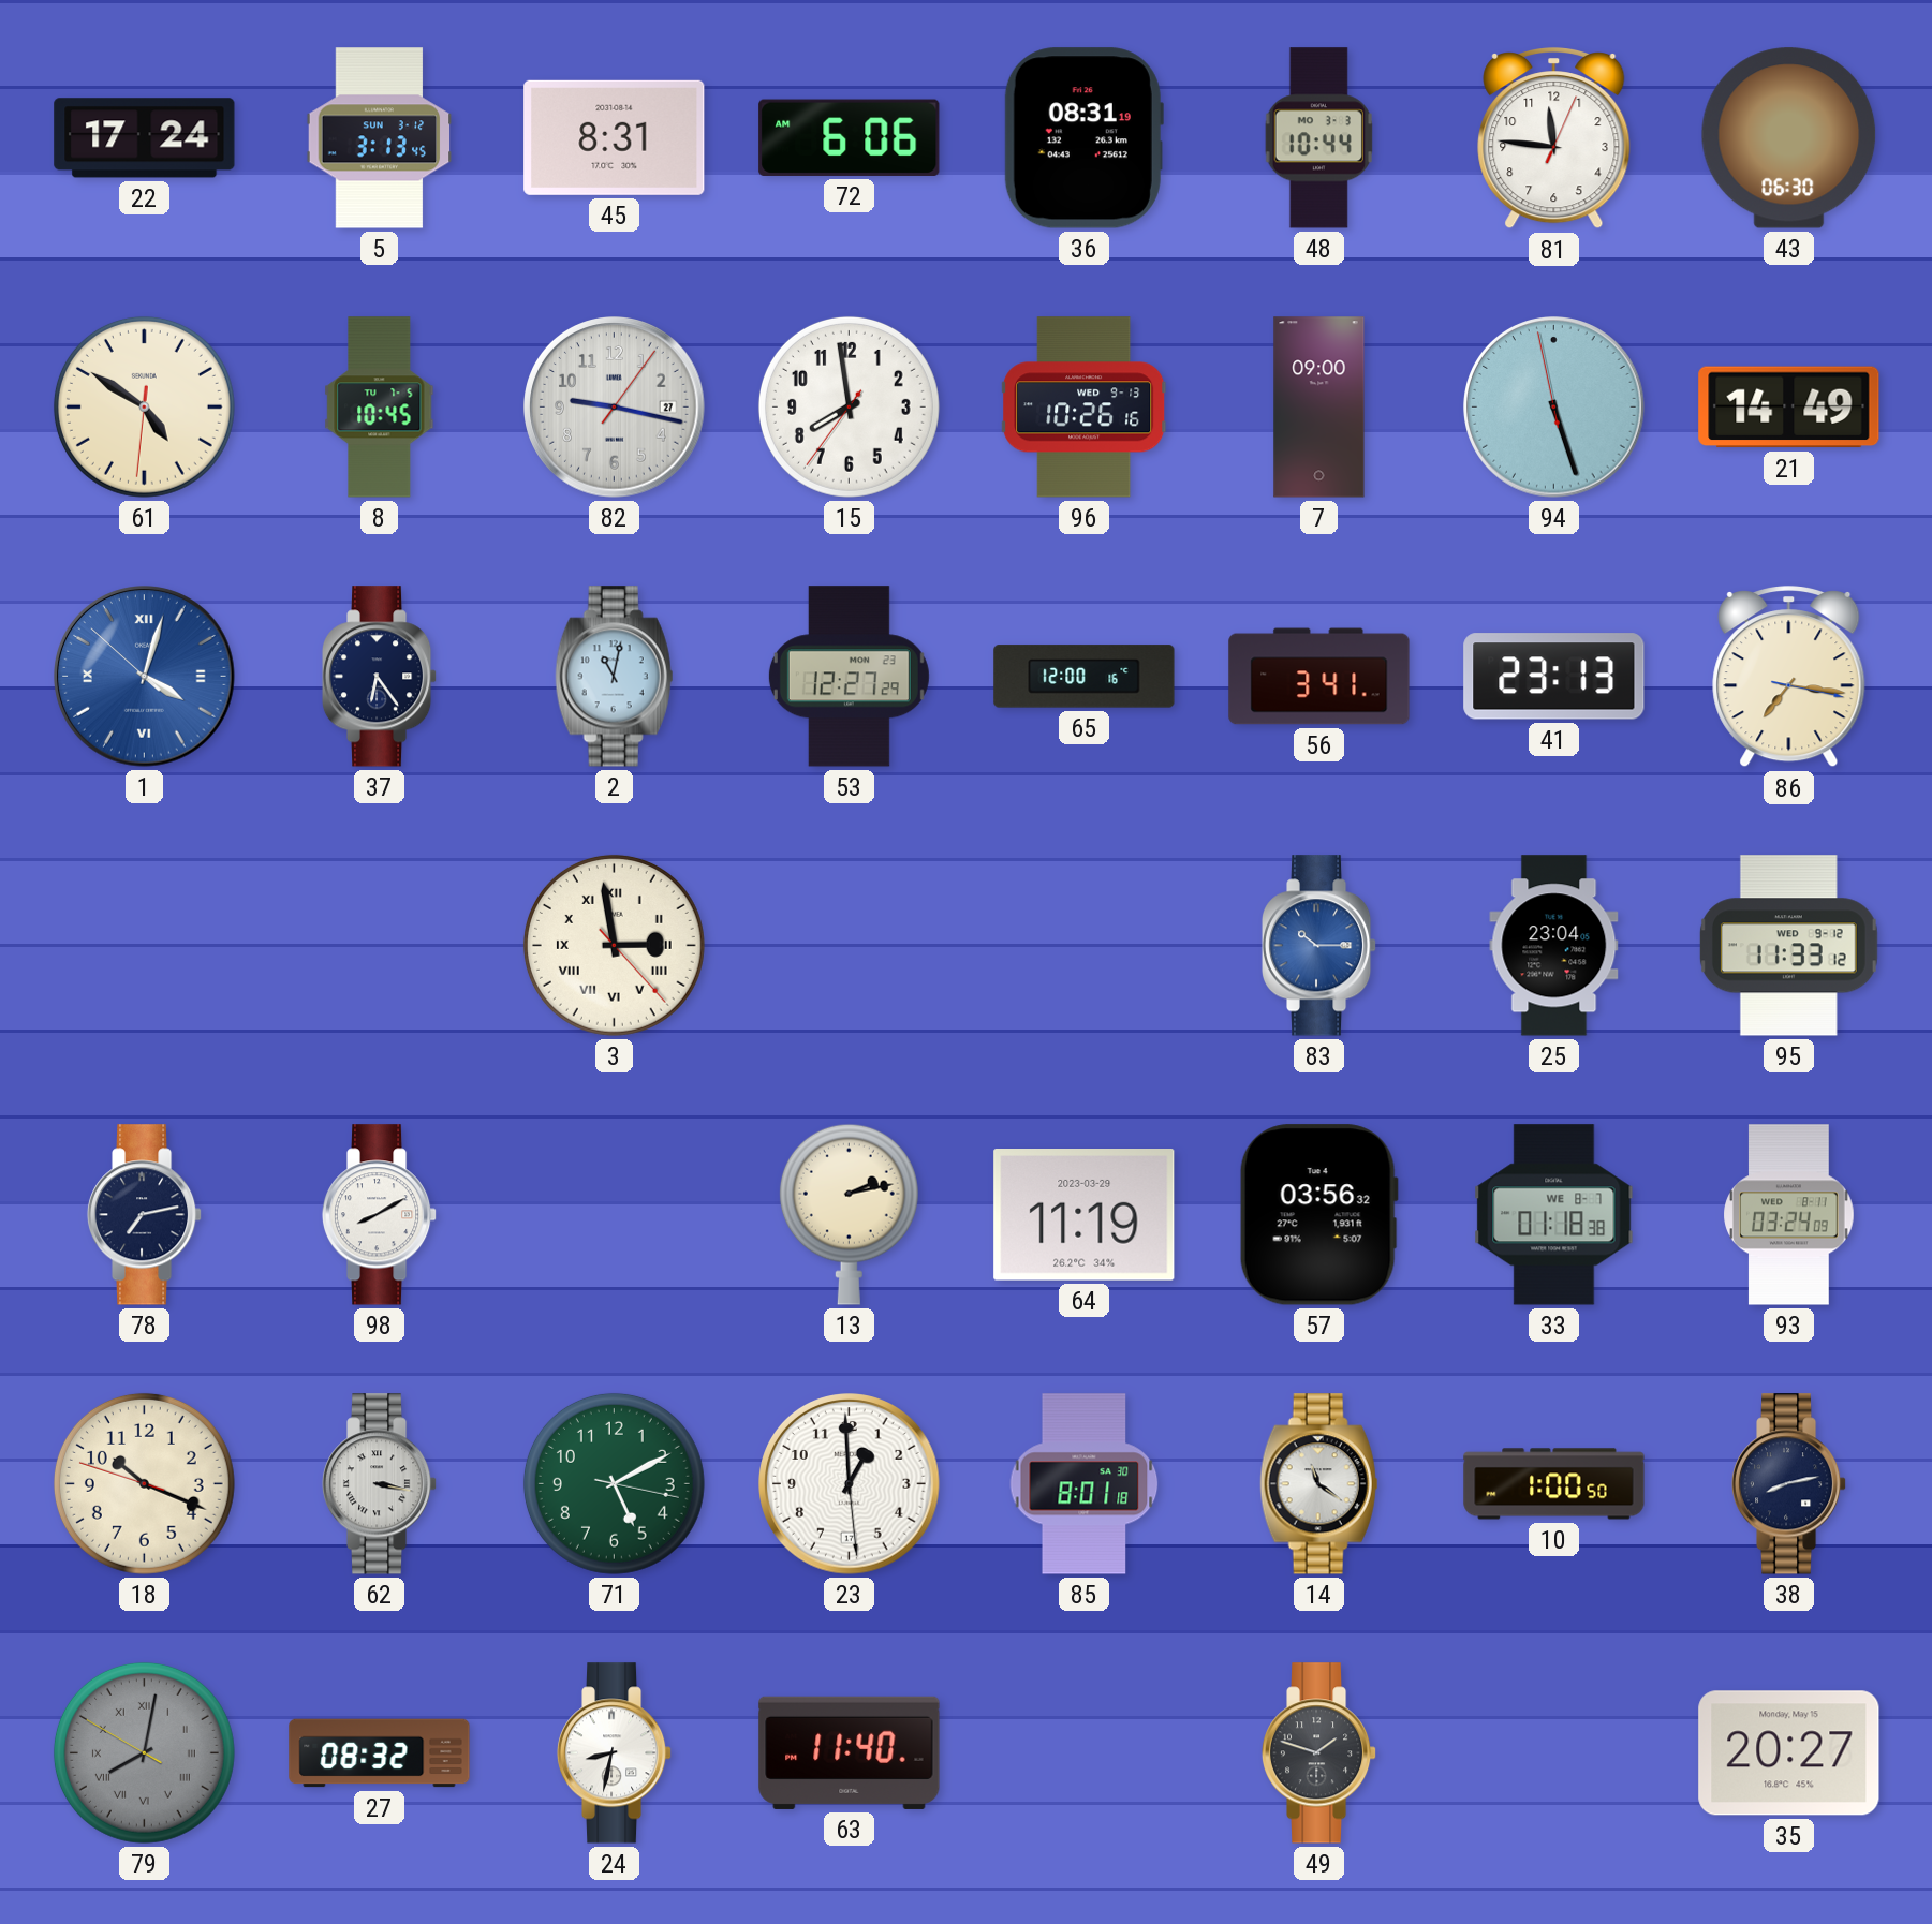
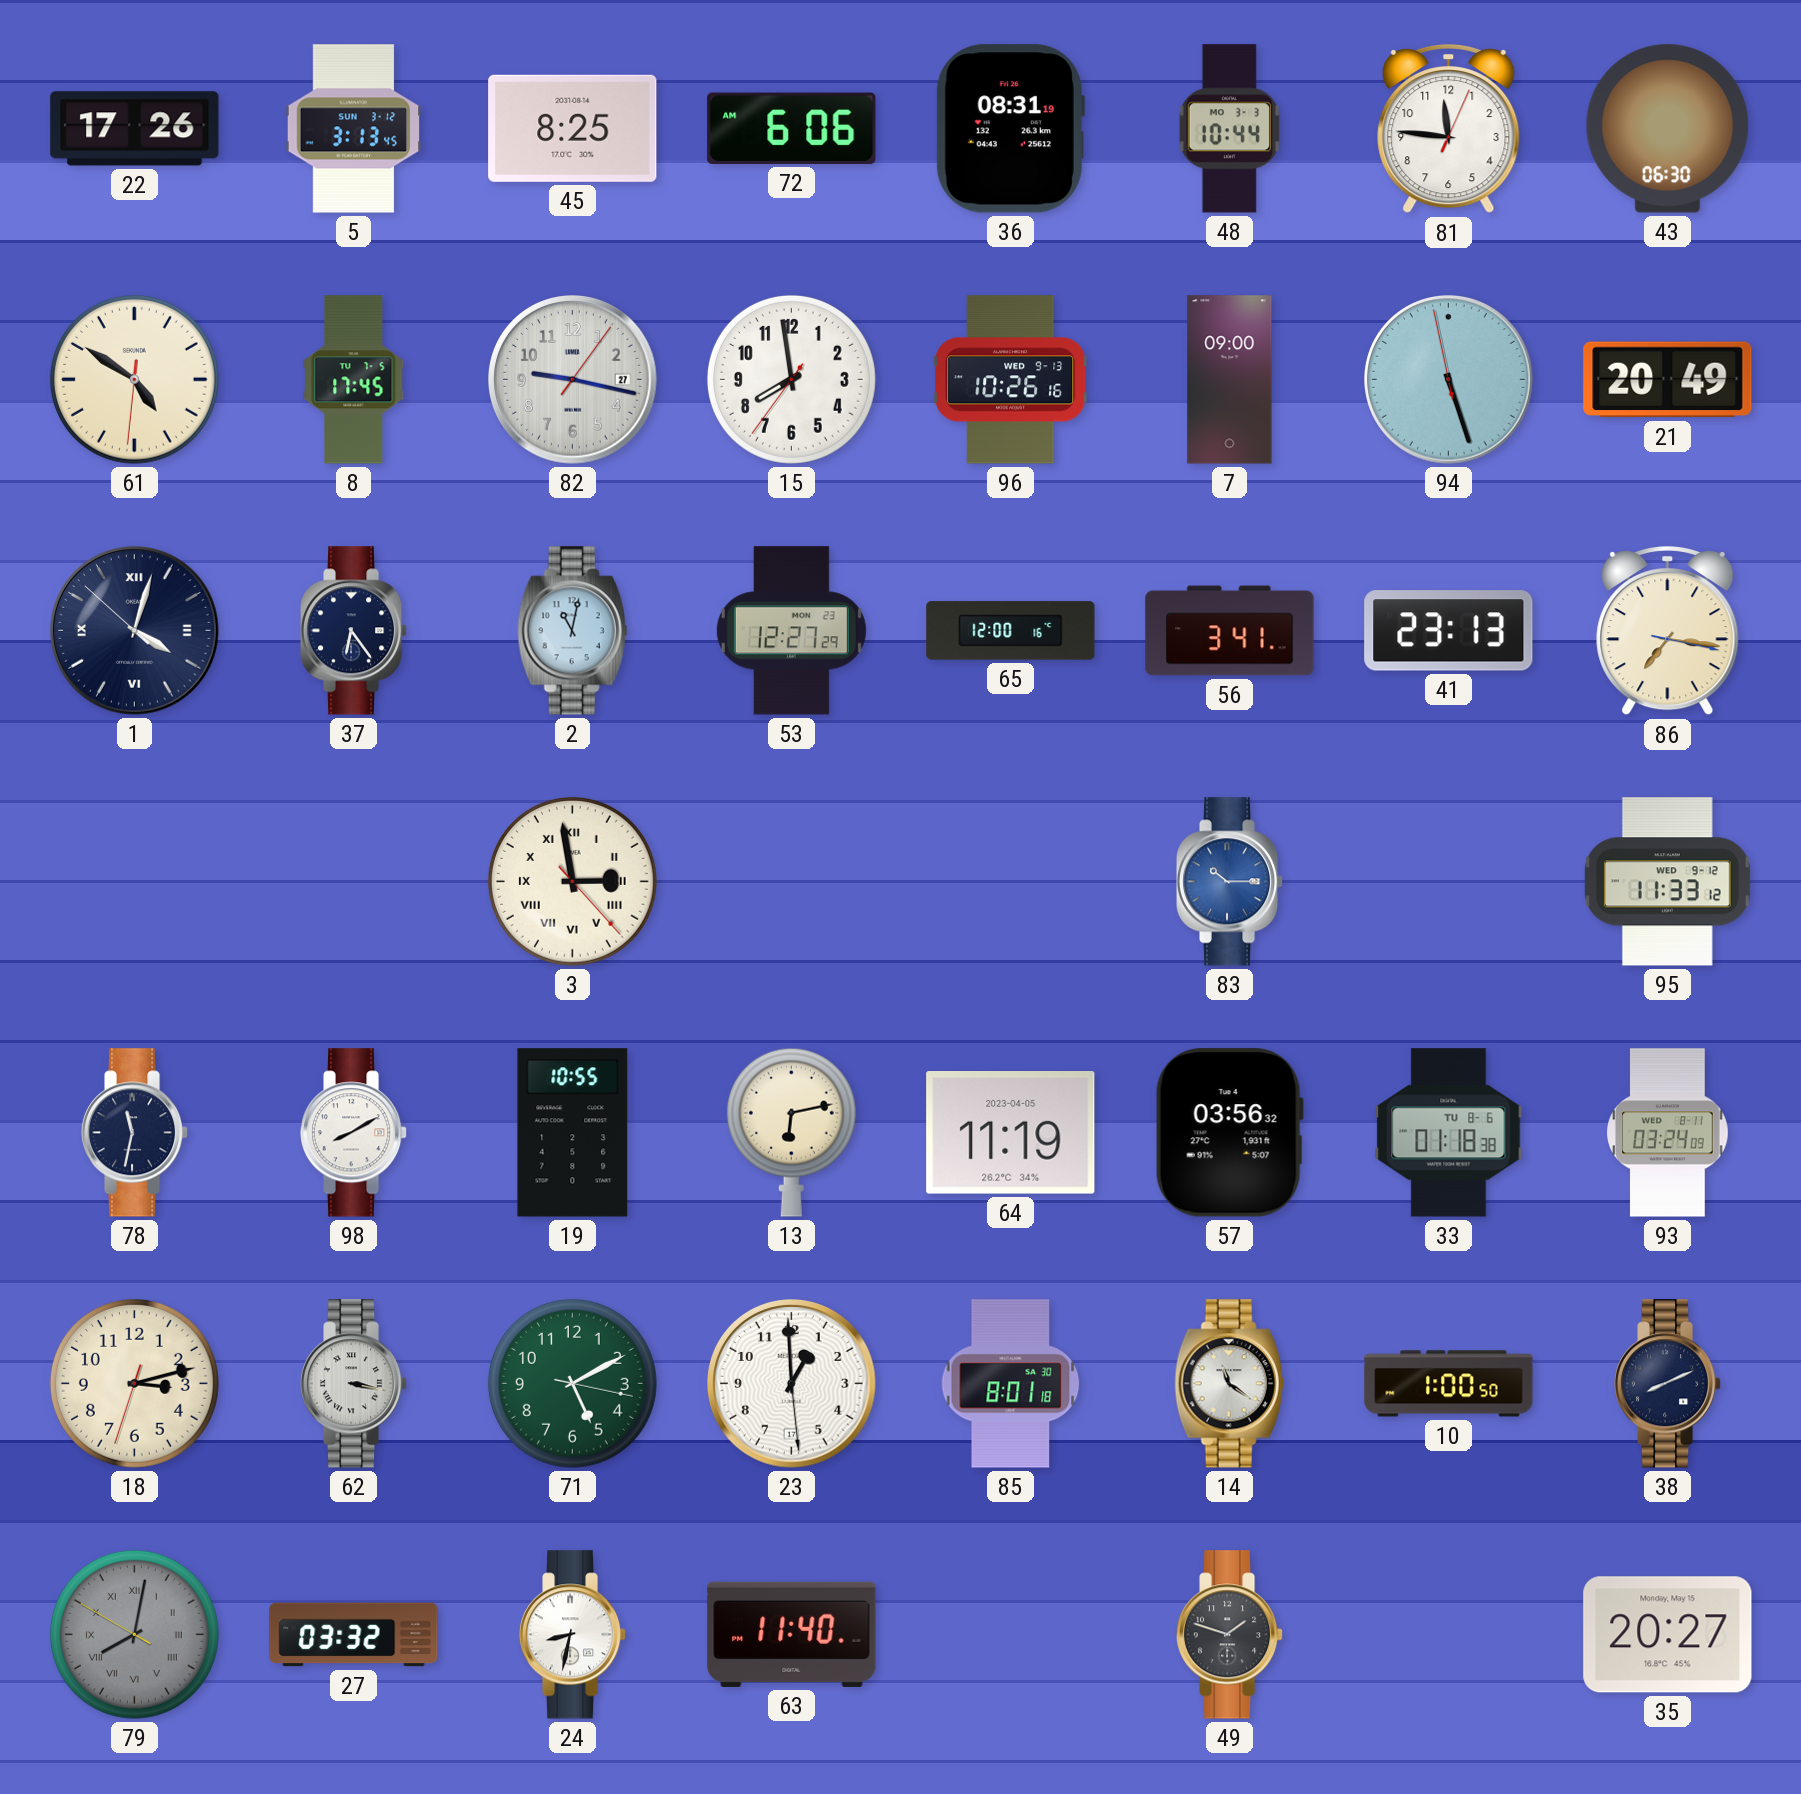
22: 17:24 -> 17:26 (135, 129)
45: 8:31 -> 8:25 (573, 128)
8: 10:45 -> 17:45 (354, 380)
21: 14:49 -> 20:49 (1668, 380)
1 dial: blue -> navy (135, 631)
25: 23:04 -> none (1554, 946)
78: 7:13 -> 11:32 (135, 1133)
19: none -> 10:55 (573, 1133)
13: 2:13 -> 6:13 (791, 1132)
64 date: 2023-03-29 -> 2023-04-05 (1011, 1133)
33 date: WE 8-7 -> TU 8-6 (1449, 1133)
18: 10:18 -> 3:12 (134, 1383)
38: 8:13 -> 8:11 (1668, 1384)
27: 08:32 -> 03:32 (354, 1635)
